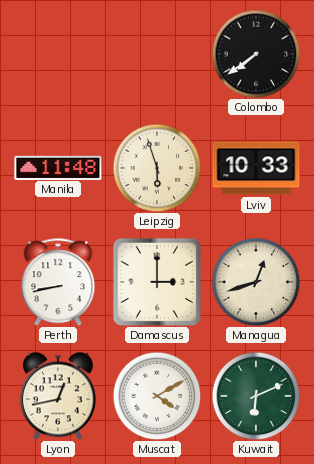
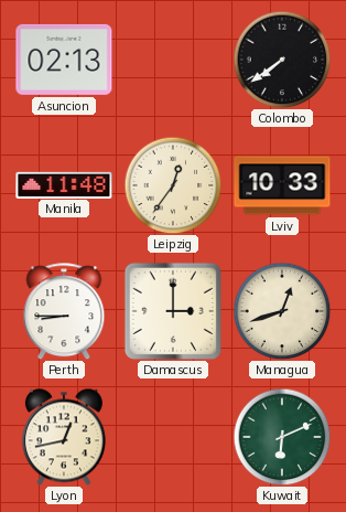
Asuncion: none -> 02:13 (64, 60)
Leipzig: 5:57 -> 12:36 (173, 185)
Perth: 8:43 -> 8:45 (64, 311)
Muscat: 4:10 -> none (157, 396)
